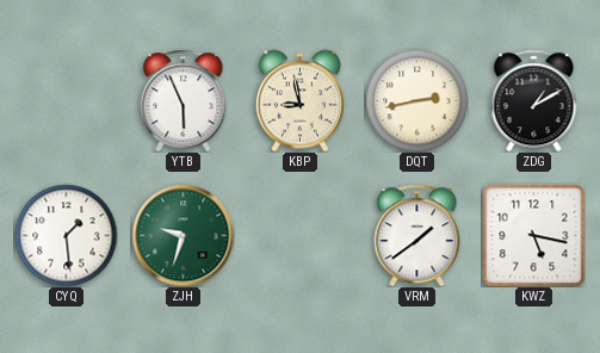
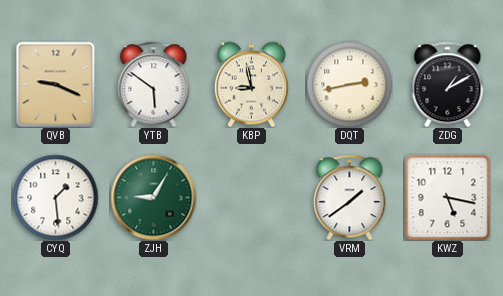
QVB: none -> 9:19 (56, 84)
YTB: 5:56 -> 5:51 (154, 84)
ZJH: 9:33 -> 9:05 (153, 197)
